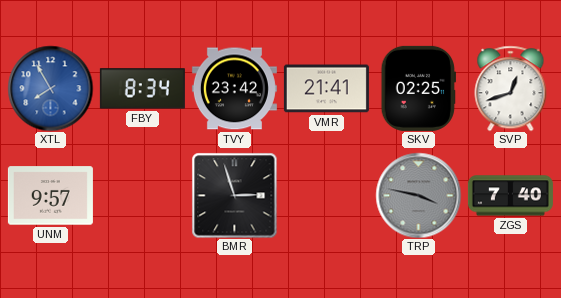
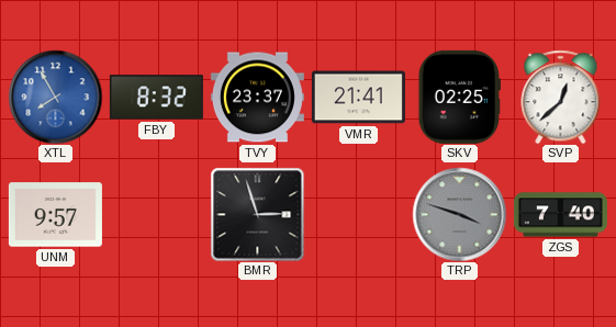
FBY: 8:34 -> 8:32 (156, 98)
TVY: 23:42 -> 23:37 (257, 98)
SVP: 12:42 -> 12:38 (561, 97)
TRP: 3:47 -> 3:48 (459, 214)
